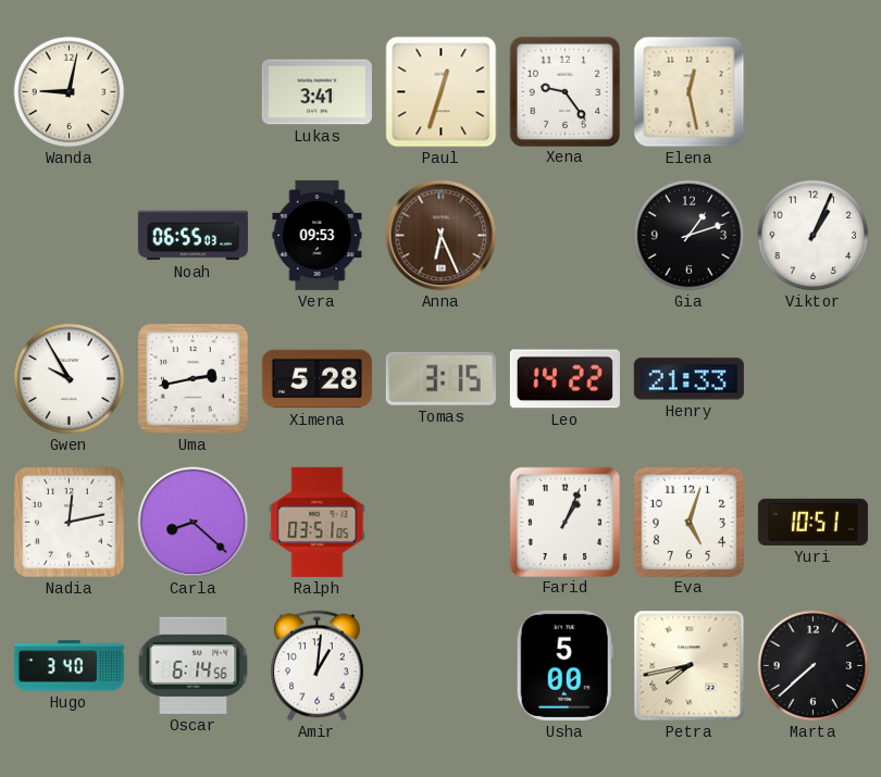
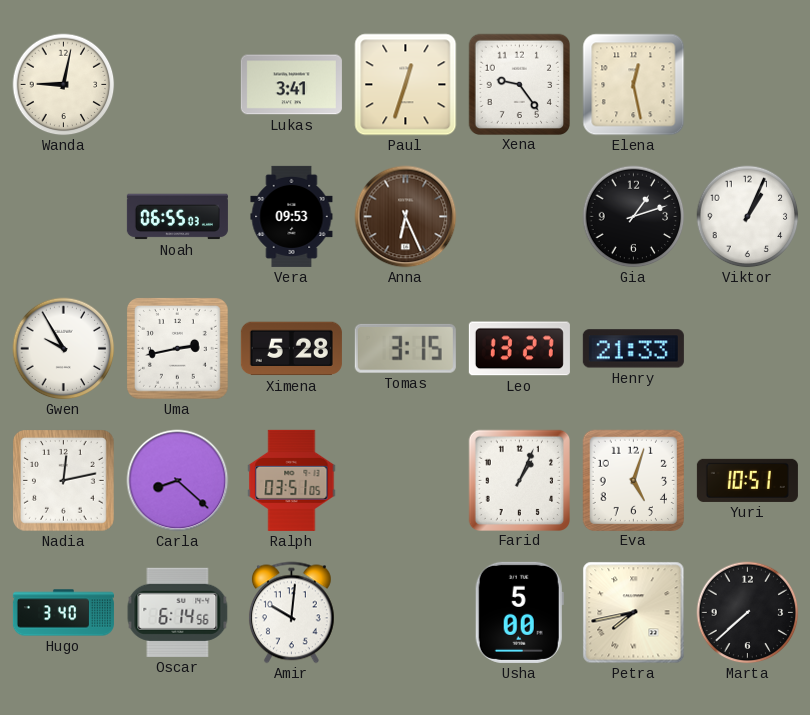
Leo: 14:22 -> 13:27 (519, 349)
Amir: 1:01 -> 10:01 (291, 613)
